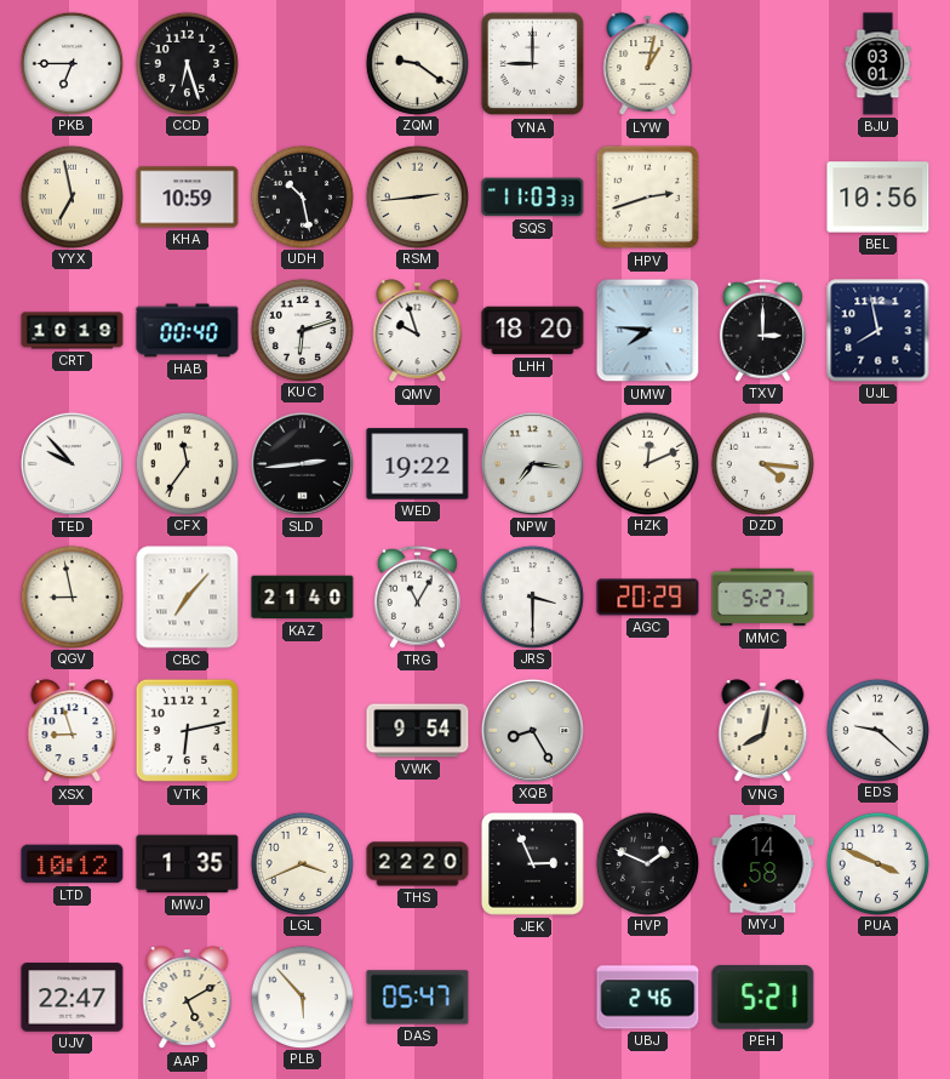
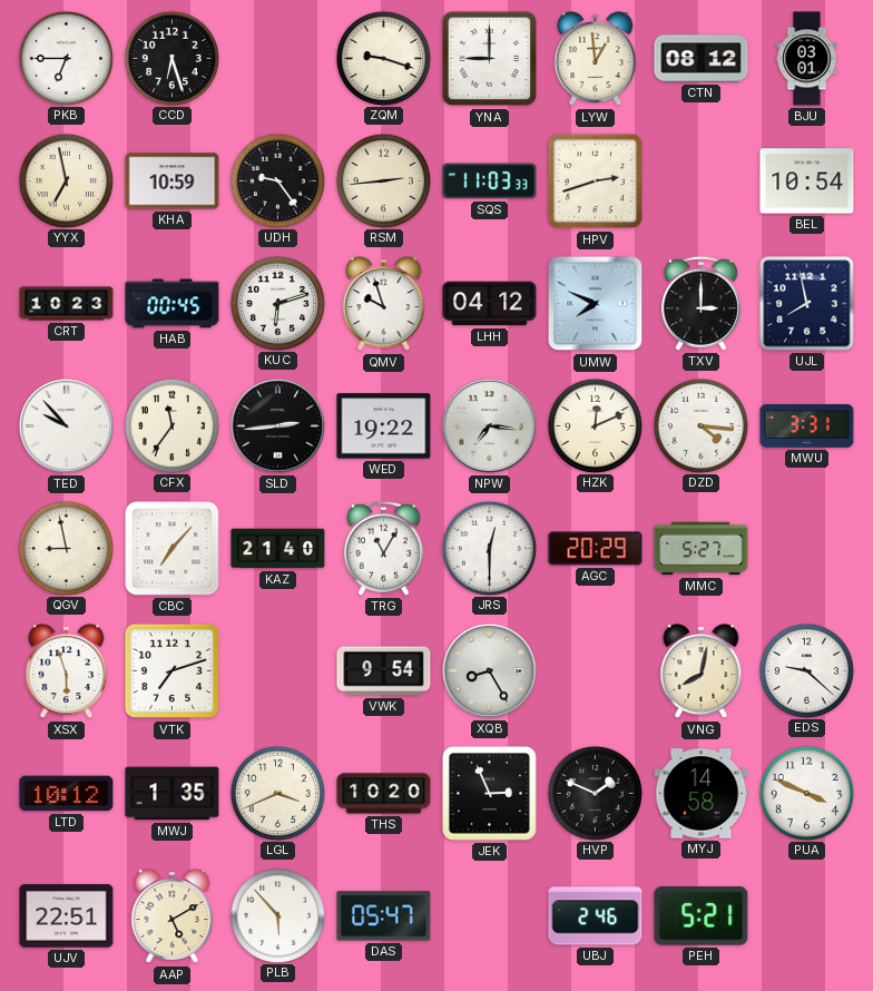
ZQM: 9:21 -> 9:18 (383, 58)
LYW: 1:02 -> 12:59 (596, 59)
CTN: none -> 08:12 (702, 59)
UDH: 10:28 -> 9:24 (277, 180)
BEL: 10:56 -> 10:54 (807, 181)
CRT: 10:19 -> 10:23 (67, 304)
HAB: 00:40 -> 00:45 (173, 304)
LHH: 18:20 -> 04:12 (490, 304)
UMW: 7:46 -> 7:49 (596, 304)
MWU: none -> 3:31 (807, 426)
JRS: 3:30 -> 12:30 (489, 548)
XSX: 8:57 -> 5:57 (67, 671)
VTK: 6:13 -> 7:12 (173, 671)
THS: 22:20 -> 10:20 (384, 794)
UJV: 22:47 -> 22:51 (67, 916)
